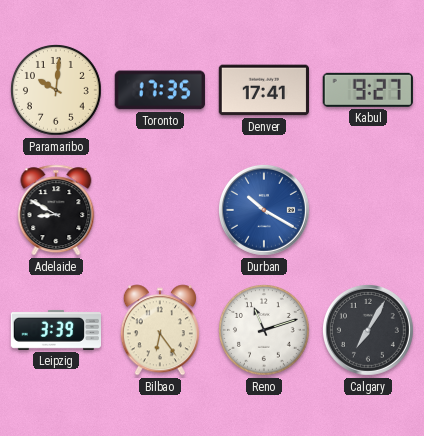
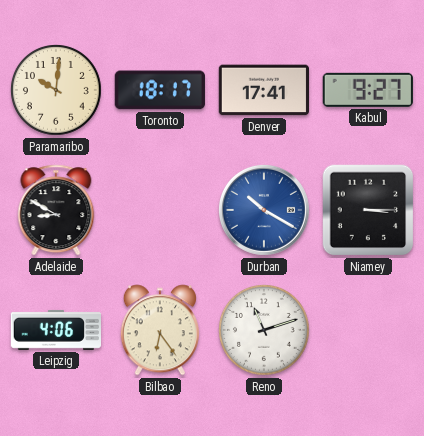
Toronto: 17:35 -> 18:17 (160, 90)
Niamey: none -> 3:15 (368, 210)
Leipzig: 3:39 -> 4:06 (55, 330)
Calgary: 7:05 -> none (368, 330)
